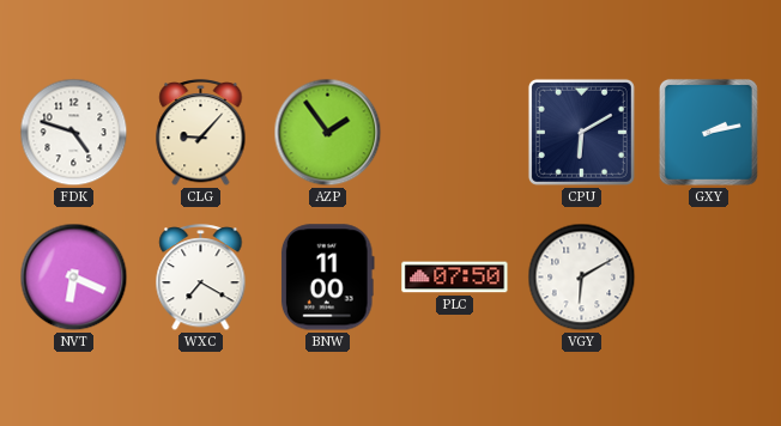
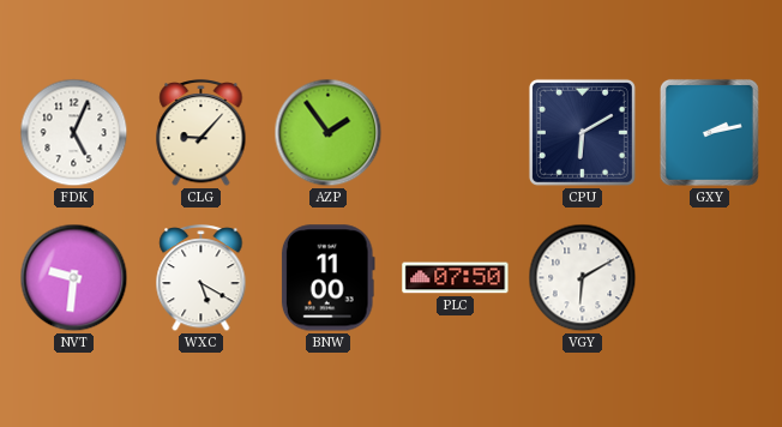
FDK: 4:48 -> 5:04 (74, 133)
NVT: 6:19 -> 9:31 (74, 278)
WXC: 7:20 -> 5:20 (201, 278)
